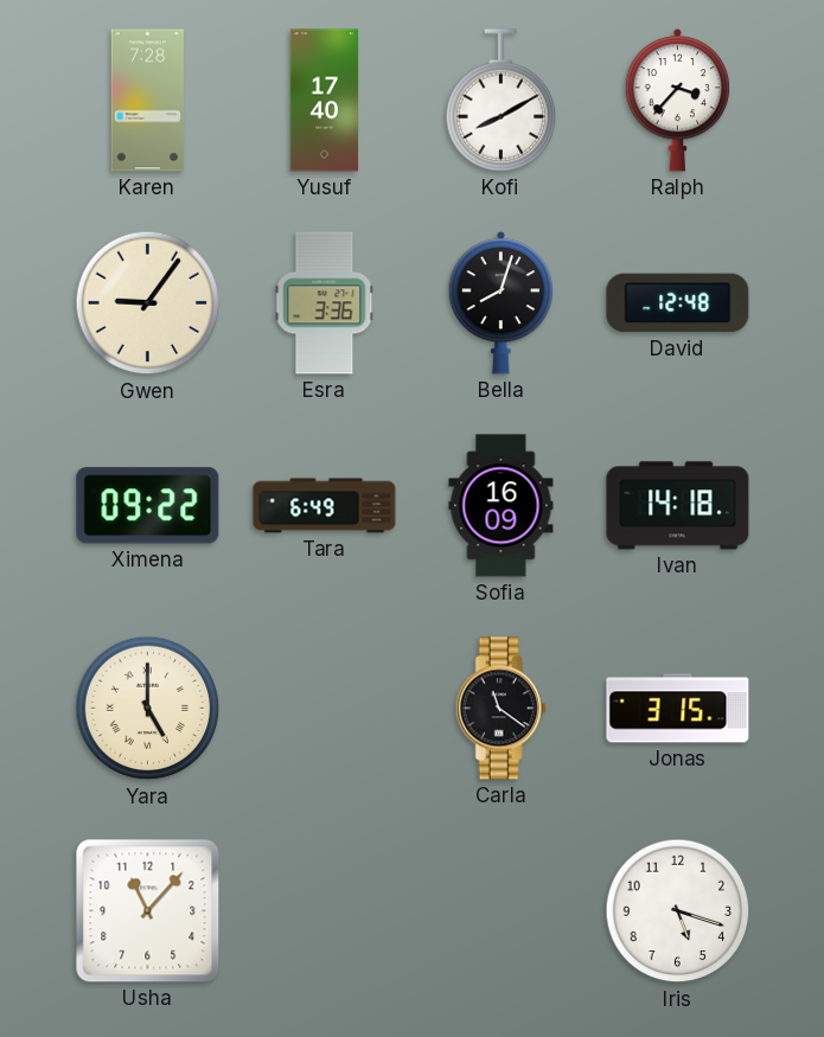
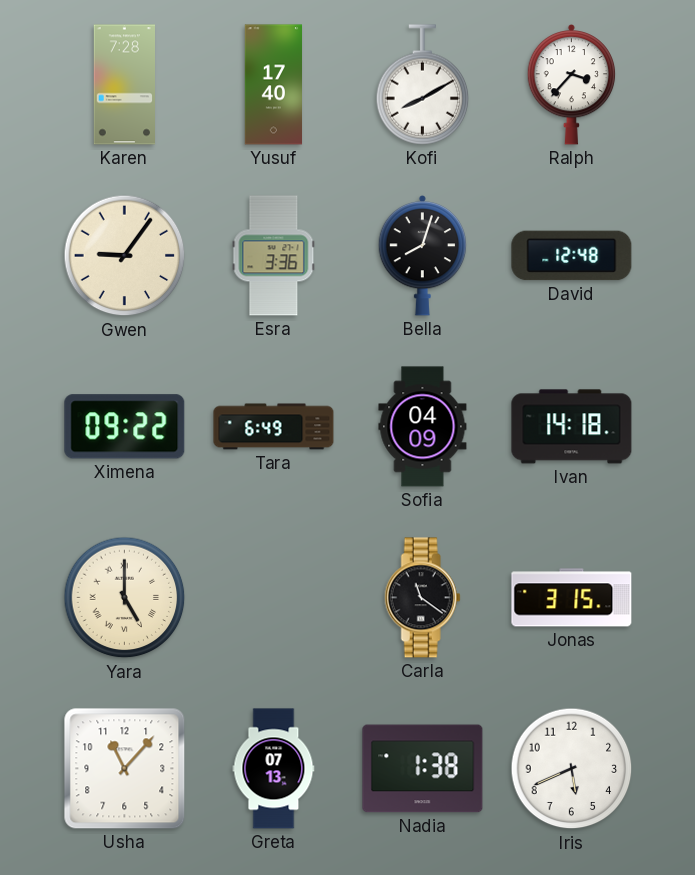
Sofia: 16:09 -> 04:09 (423, 427)
Greta: none -> 07:13 (274, 769)
Nadia: none -> 1:38 (423, 769)
Iris: 5:18 -> 5:41 (572, 769)
